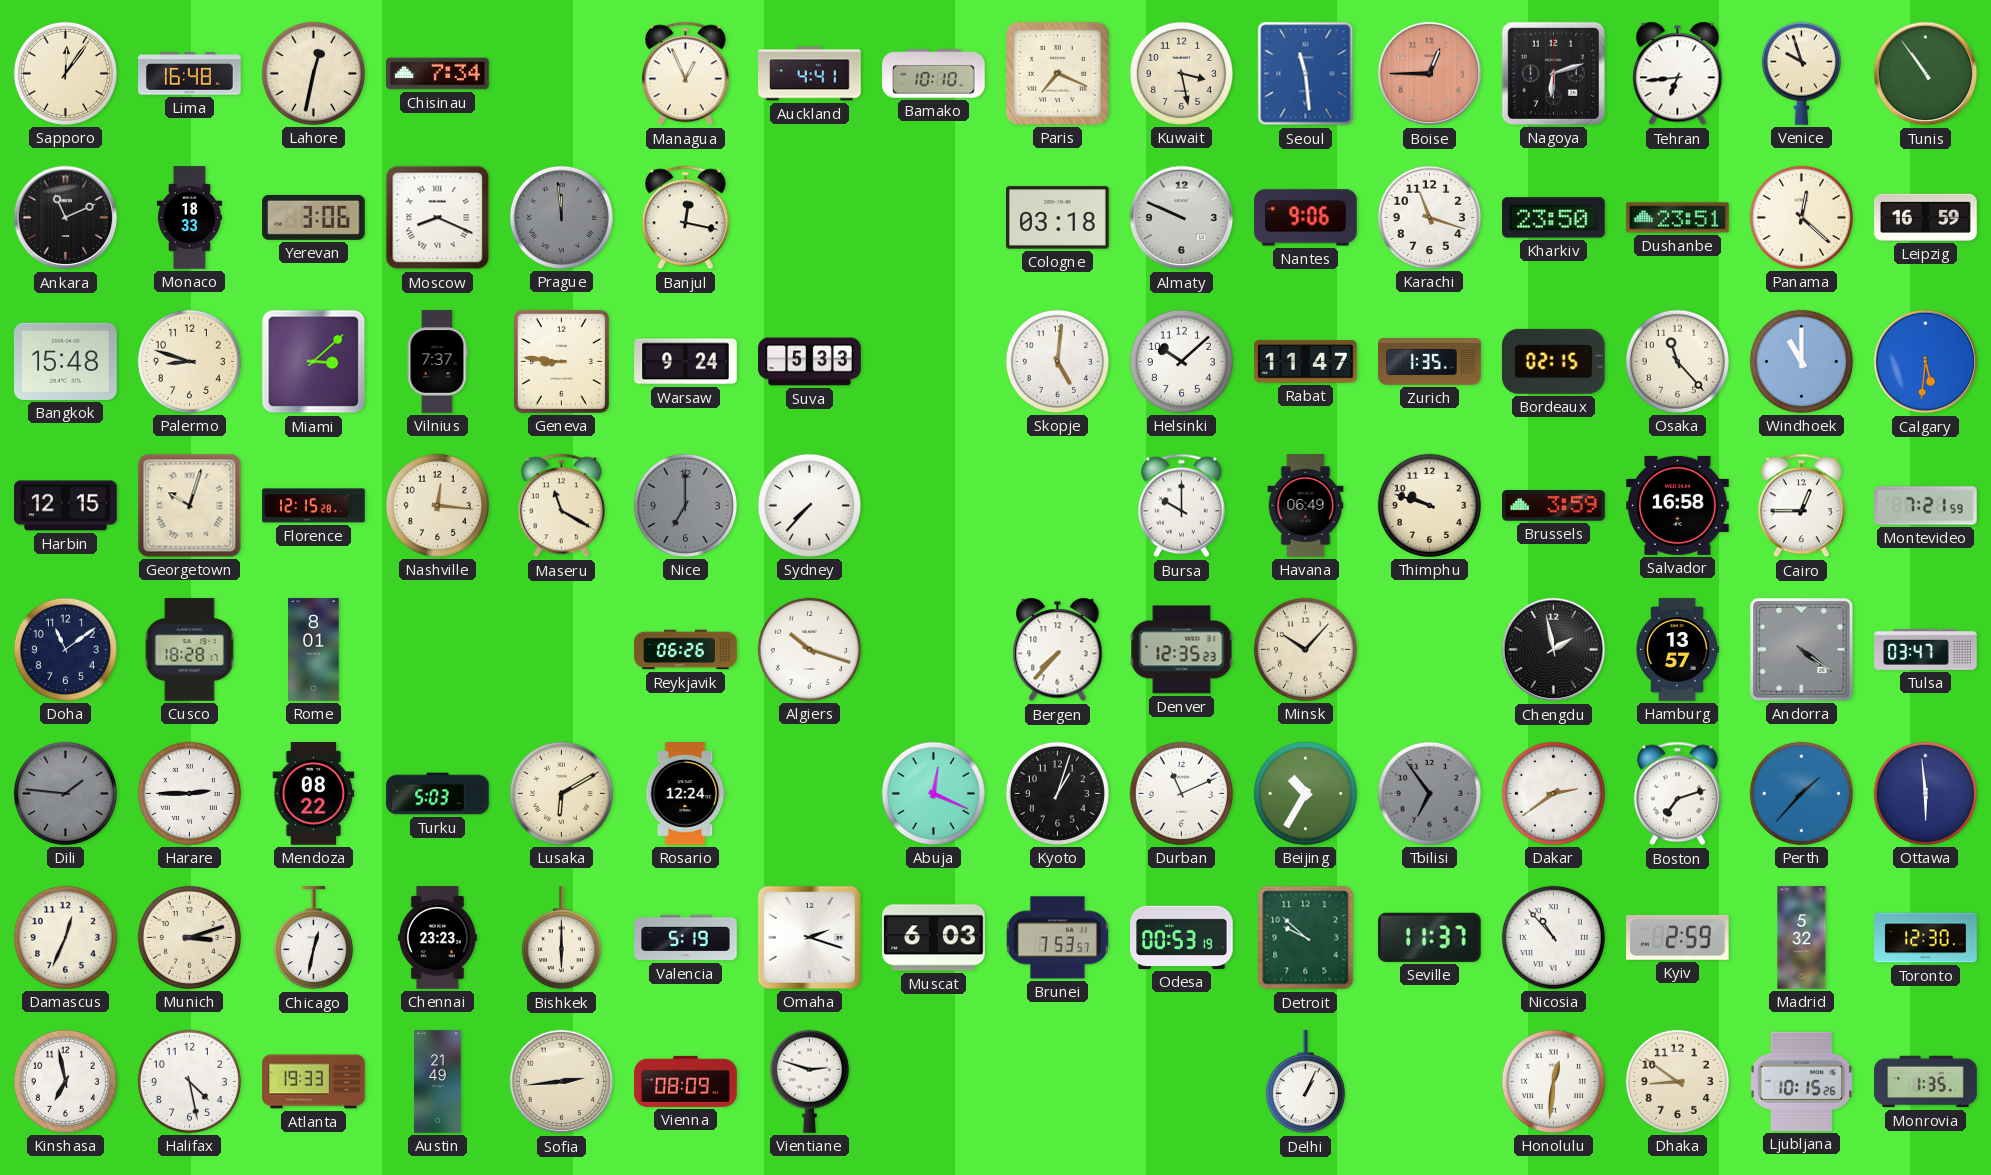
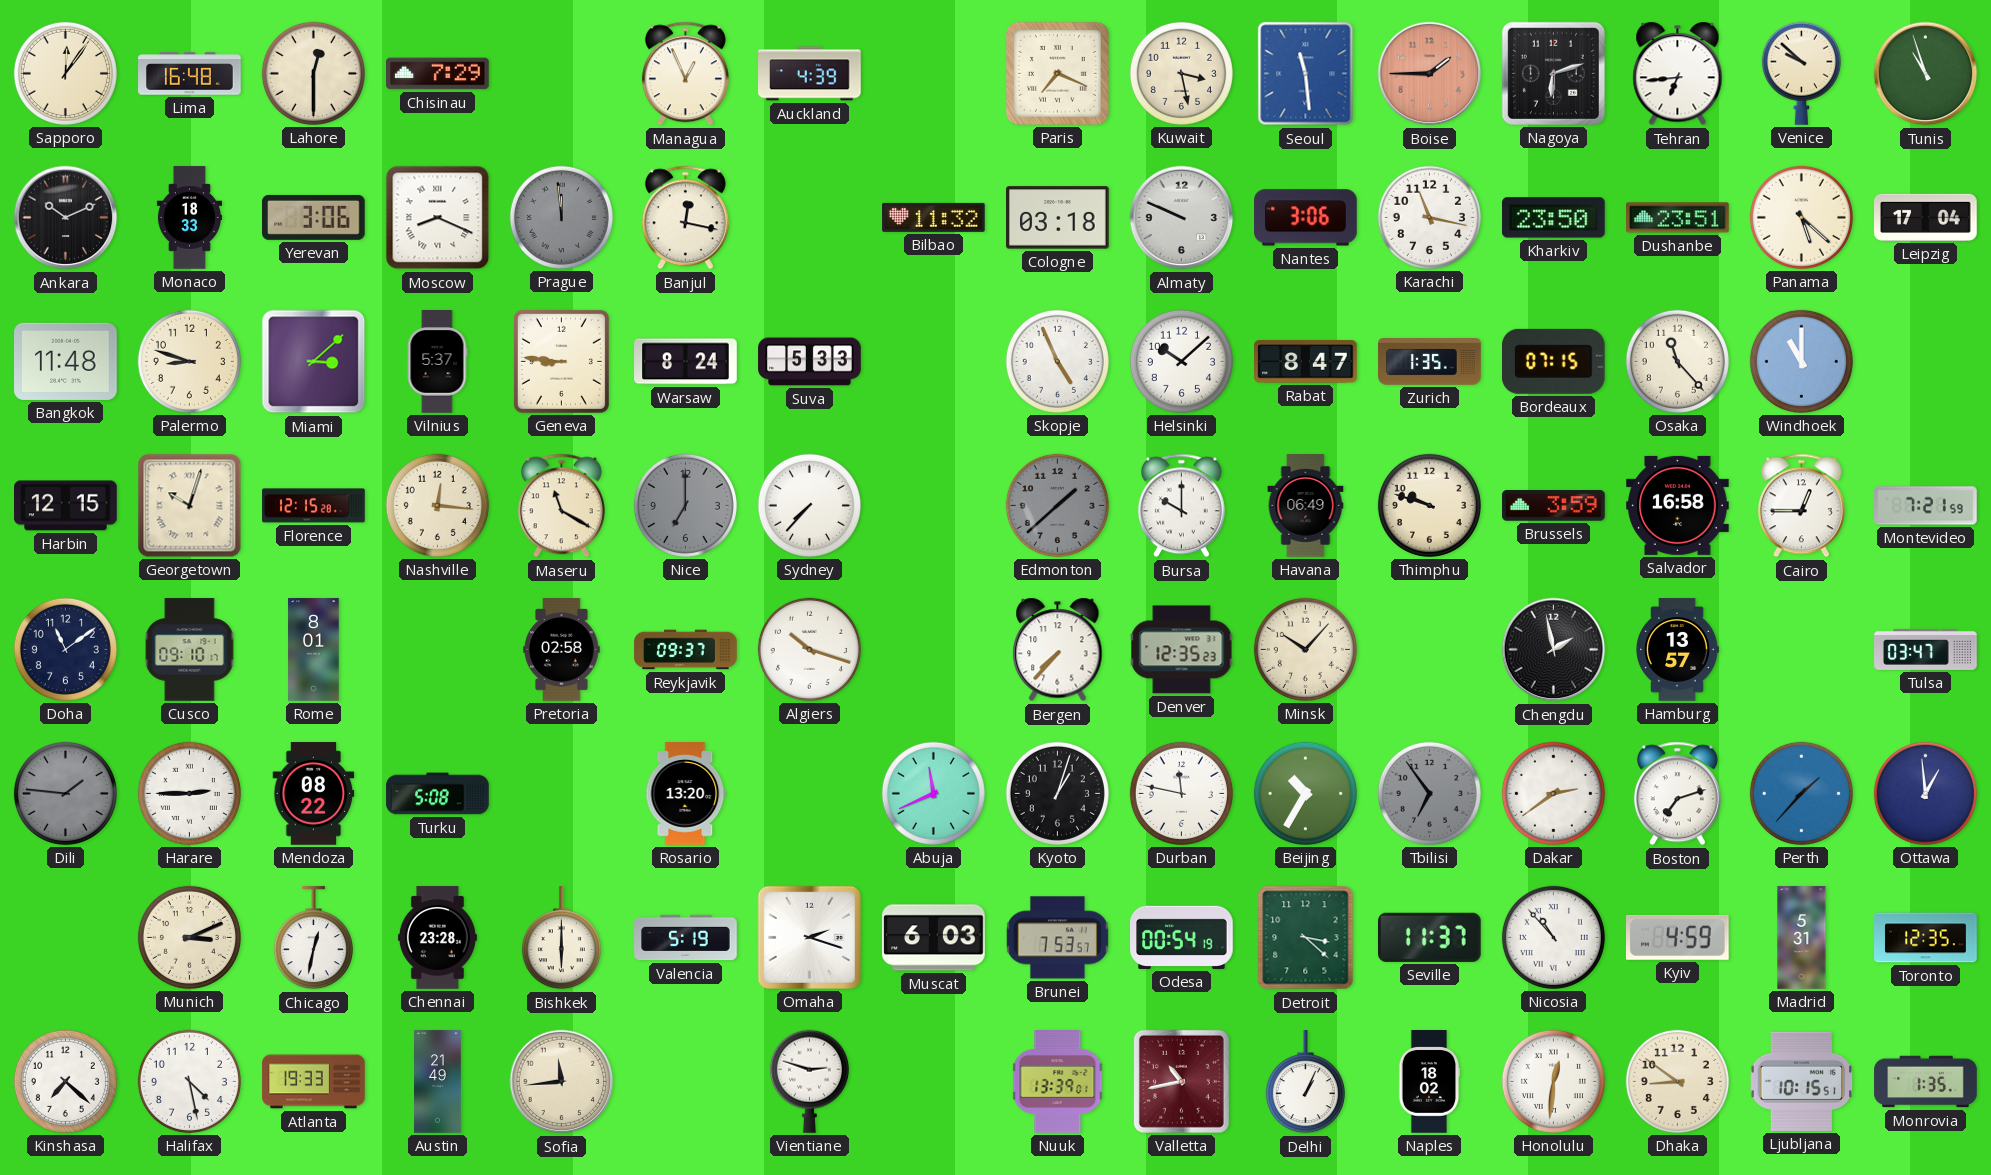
Lahore: 12:32 -> 12:30 (313, 73)
Chisinau: 7:34 -> 7:29 (438, 74)
Auckland: 4:41 -> 4:39 (810, 74)
Bamako: 10:10 -> none (934, 74)
Boise: 12:45 -> 1:45 (1430, 74)
Venice: 9:57 -> 9:52 (1801, 73)
Tunis: 10:54 -> 10:57 (1926, 74)
Ankara: 11:11 -> 10:11 (66, 218)
Bilbao: none -> 11:32 (934, 217)
Nantes: 9:06 -> 3:06 (1306, 218)
Karachi: 11:18 -> 11:17 (1429, 217)
Panama: 12:22 -> 5:22 (1801, 217)
Leipzig: 16:59 -> 17:04 (1926, 217)
Bangkok: 15:48 -> 11:48 (66, 361)
Vilnius: 7:37 -> 5:37 (437, 362)
Warsaw: 9:24 -> 8:24 (686, 362)
Skopje: 5:01 -> 4:56 (1057, 361)
Rabat: 11:47 -> 8:47 (1306, 362)
Bordeaux: 02:15 -> 07:15 (1553, 361)
Calgary: 5:31 -> none (1926, 362)
Edmonton: none -> 1:38 (1057, 505)
Cusco: 18:28 -> 09:10 (190, 650)
Pretoria: none -> 02:58 (562, 650)
Reykjavik: 06:26 -> 09:37 (686, 650)
Andorra: 4:21 -> none (1802, 650)
Turku: 5:03 -> 5:08 (438, 794)
Lusaka: 6:10 -> none (561, 793)
Rosario: 12:24 -> 13:20 (686, 794)
Abuja: 12:19 -> 11:41 (933, 793)
Durban: 11:11 -> 11:47 (1181, 793)
Ottawa: 5:59 -> 12:59 (1925, 793)
Damascus: 12:34 -> none (65, 937)
Munich: 3:12 -> 3:11 (189, 937)
Chennai: 23:23 -> 23:28 (437, 938)
Odesa: 00:53 -> 00:54 (1182, 937)
Detroit: 9:52 -> 3:22 (1306, 938)
Kyiv: 2:59 -> 4:59 (1678, 937)
Madrid: 5:32 -> 5:31 (1802, 938)
Toronto: 12:30 -> 12:35 (1926, 938)
Kinshasa: 6:58 -> 7:22 (65, 1081)
Sofia: 2:44 -> 11:44 (562, 1082)
Vienna: 08:09 -> none (686, 1081)
Nuuk: none -> 13:39 (1058, 1082)
Valletta: none -> 10:43 (1181, 1081)
Naples: none -> 18:02 (1429, 1082)
Ljubljana: 10:15:26 -> 10:15:51 (1802, 1081)
